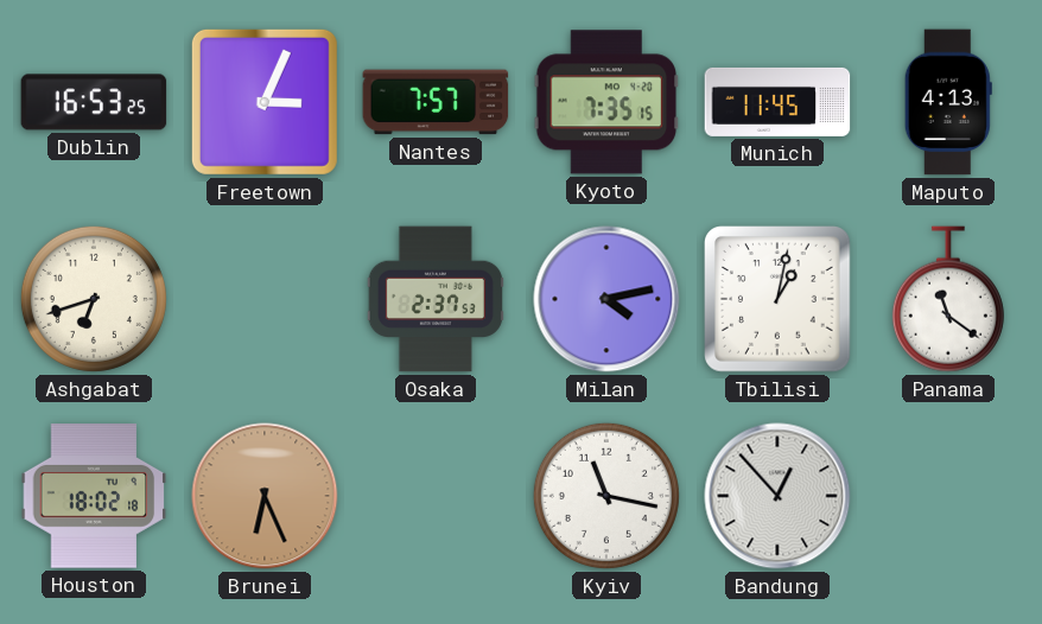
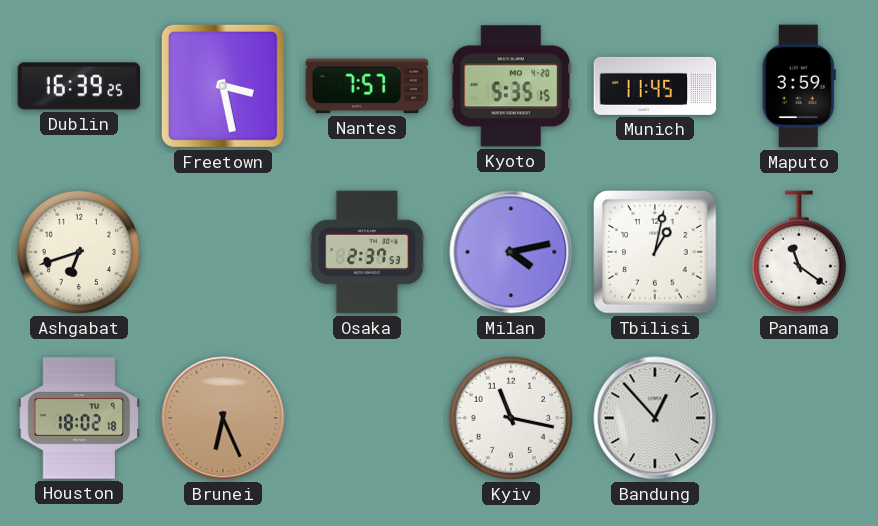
Dublin: 16:53 -> 16:39 (79, 86)
Freetown: 3:04 -> 3:28 (223, 86)
Kyoto: 7:35 -> 5:35 (511, 86)
Maputo: 4:13 -> 3:59 (799, 86)
